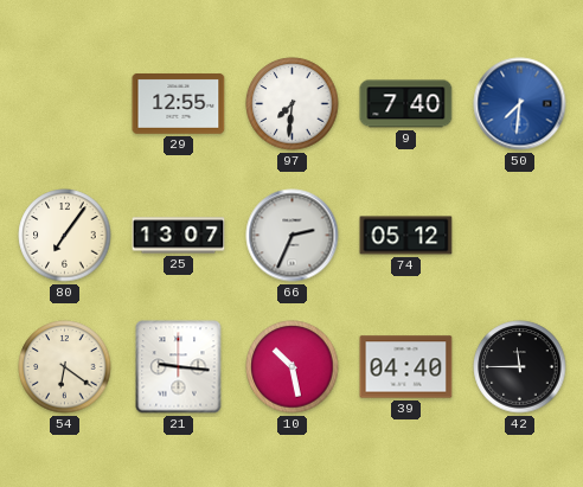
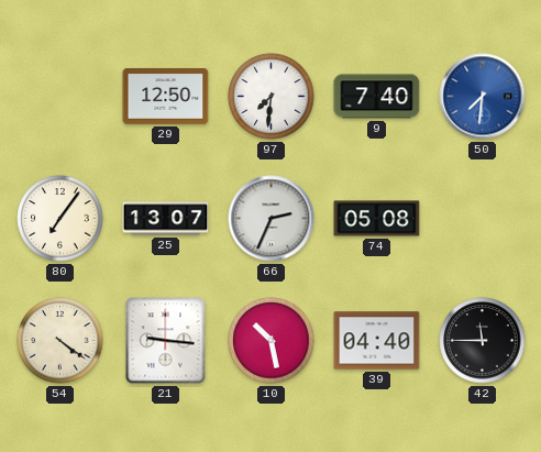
29: 12:55 -> 12:50 (166, 97)
74: 05:12 -> 05:08 (377, 219)
54: 6:21 -> 4:21 (60, 341)
